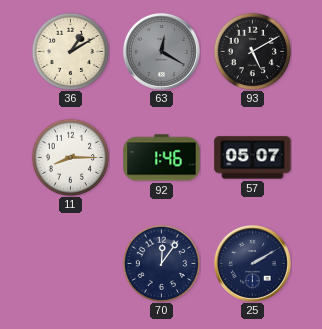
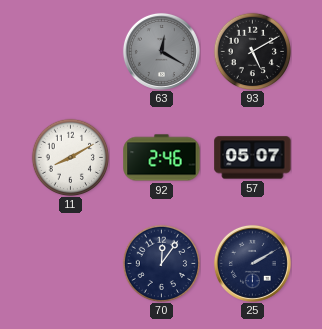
36: 1:10 -> none (70, 51)
11: 8:15 -> 8:10 (70, 157)
92: 1:46 -> 2:46 (162, 158)
